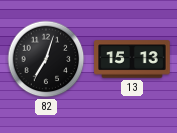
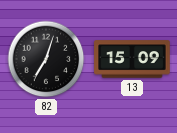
13: 15:13 -> 15:09 (132, 59)
